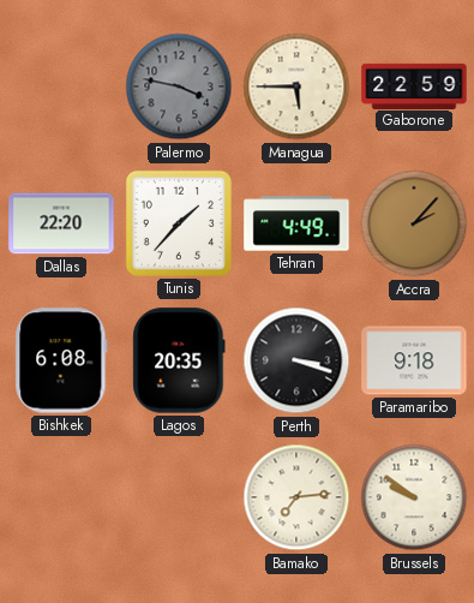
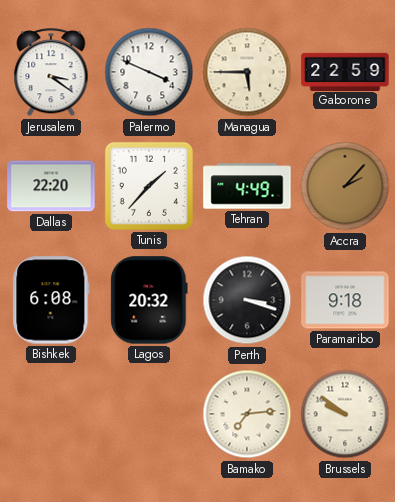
Jerusalem: none -> 3:21 (51, 73)
Palermo: 3:47 -> 3:49 (149, 72)
Palermo dial: grey -> white (149, 72)
Lagos: 20:35 -> 20:32 (149, 300)
